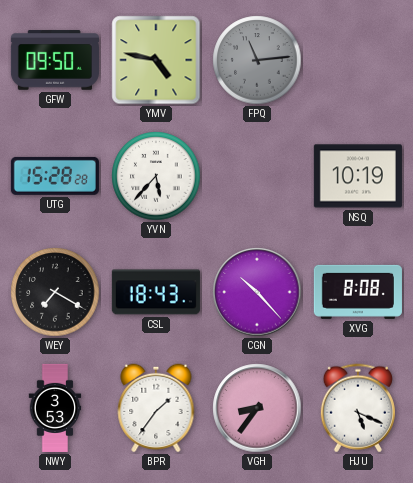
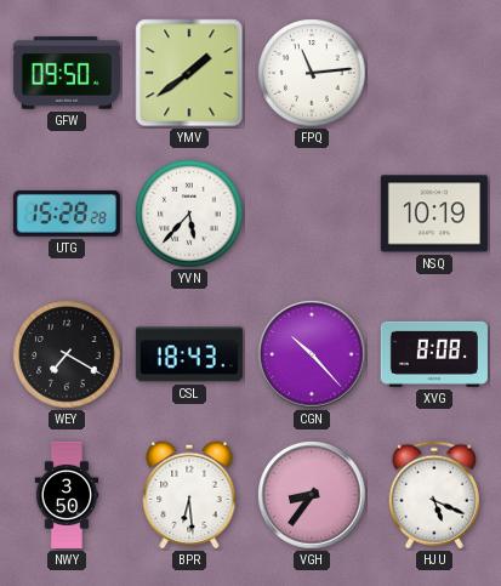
YMV: 4:47 -> 1:39 (189, 73)
FPQ dial: grey -> white (312, 73)
NWY: 3:53 -> 3:50 (67, 495)
BPR: 1:36 -> 6:29 (189, 495)
